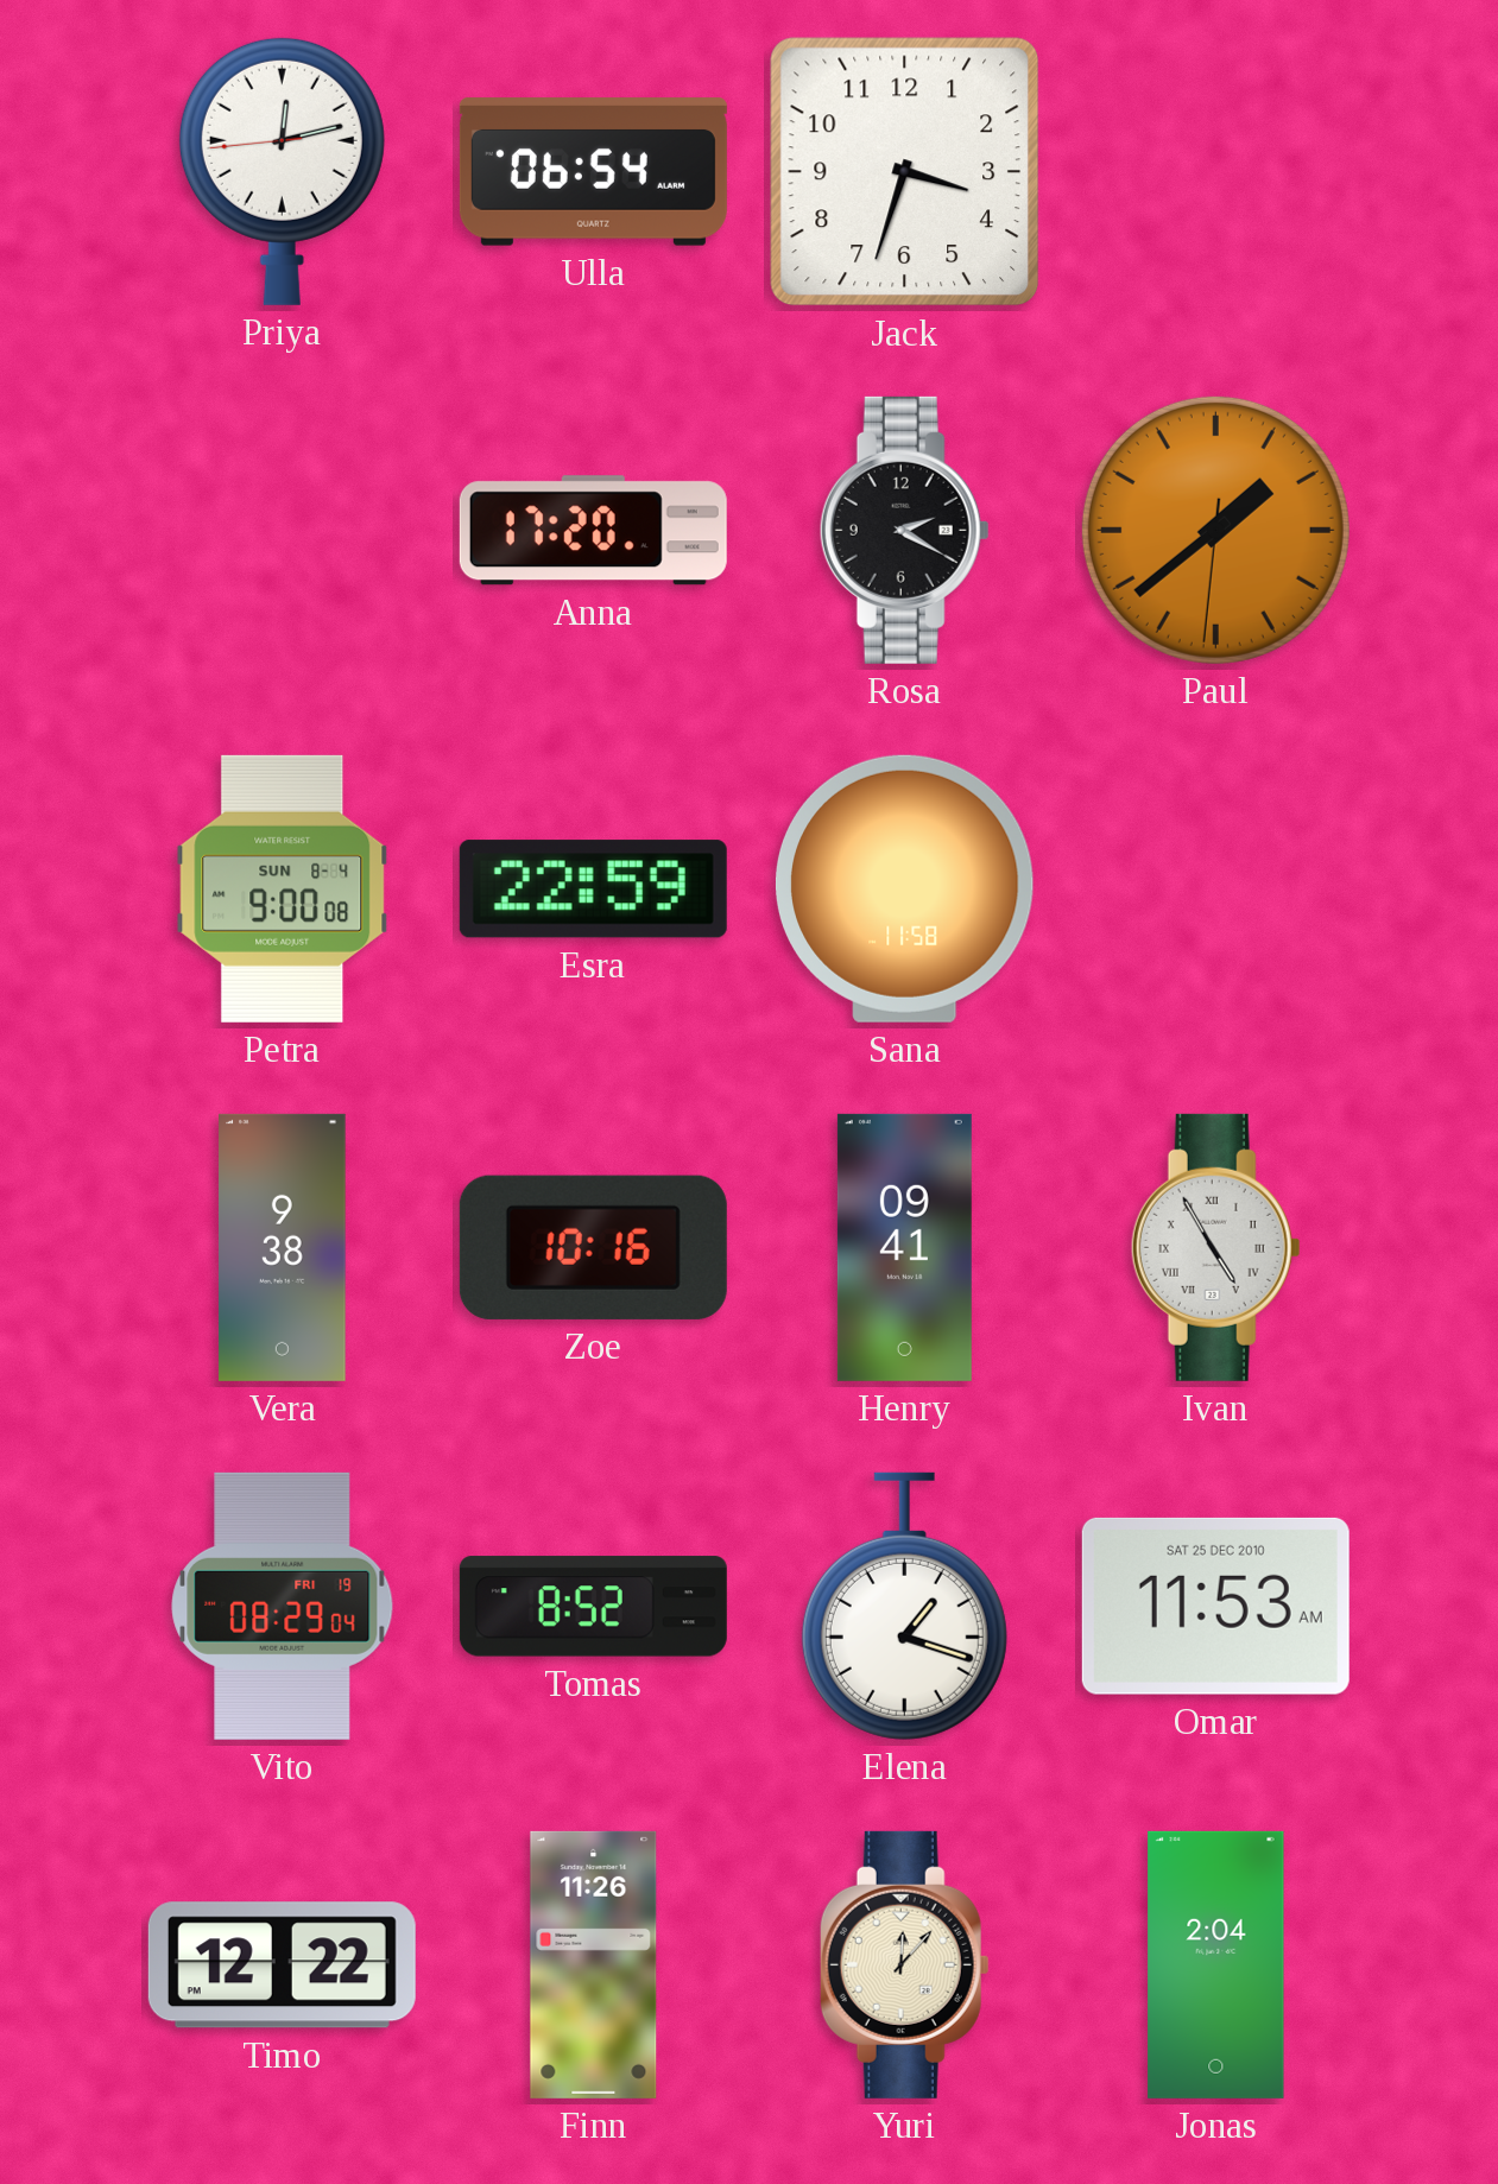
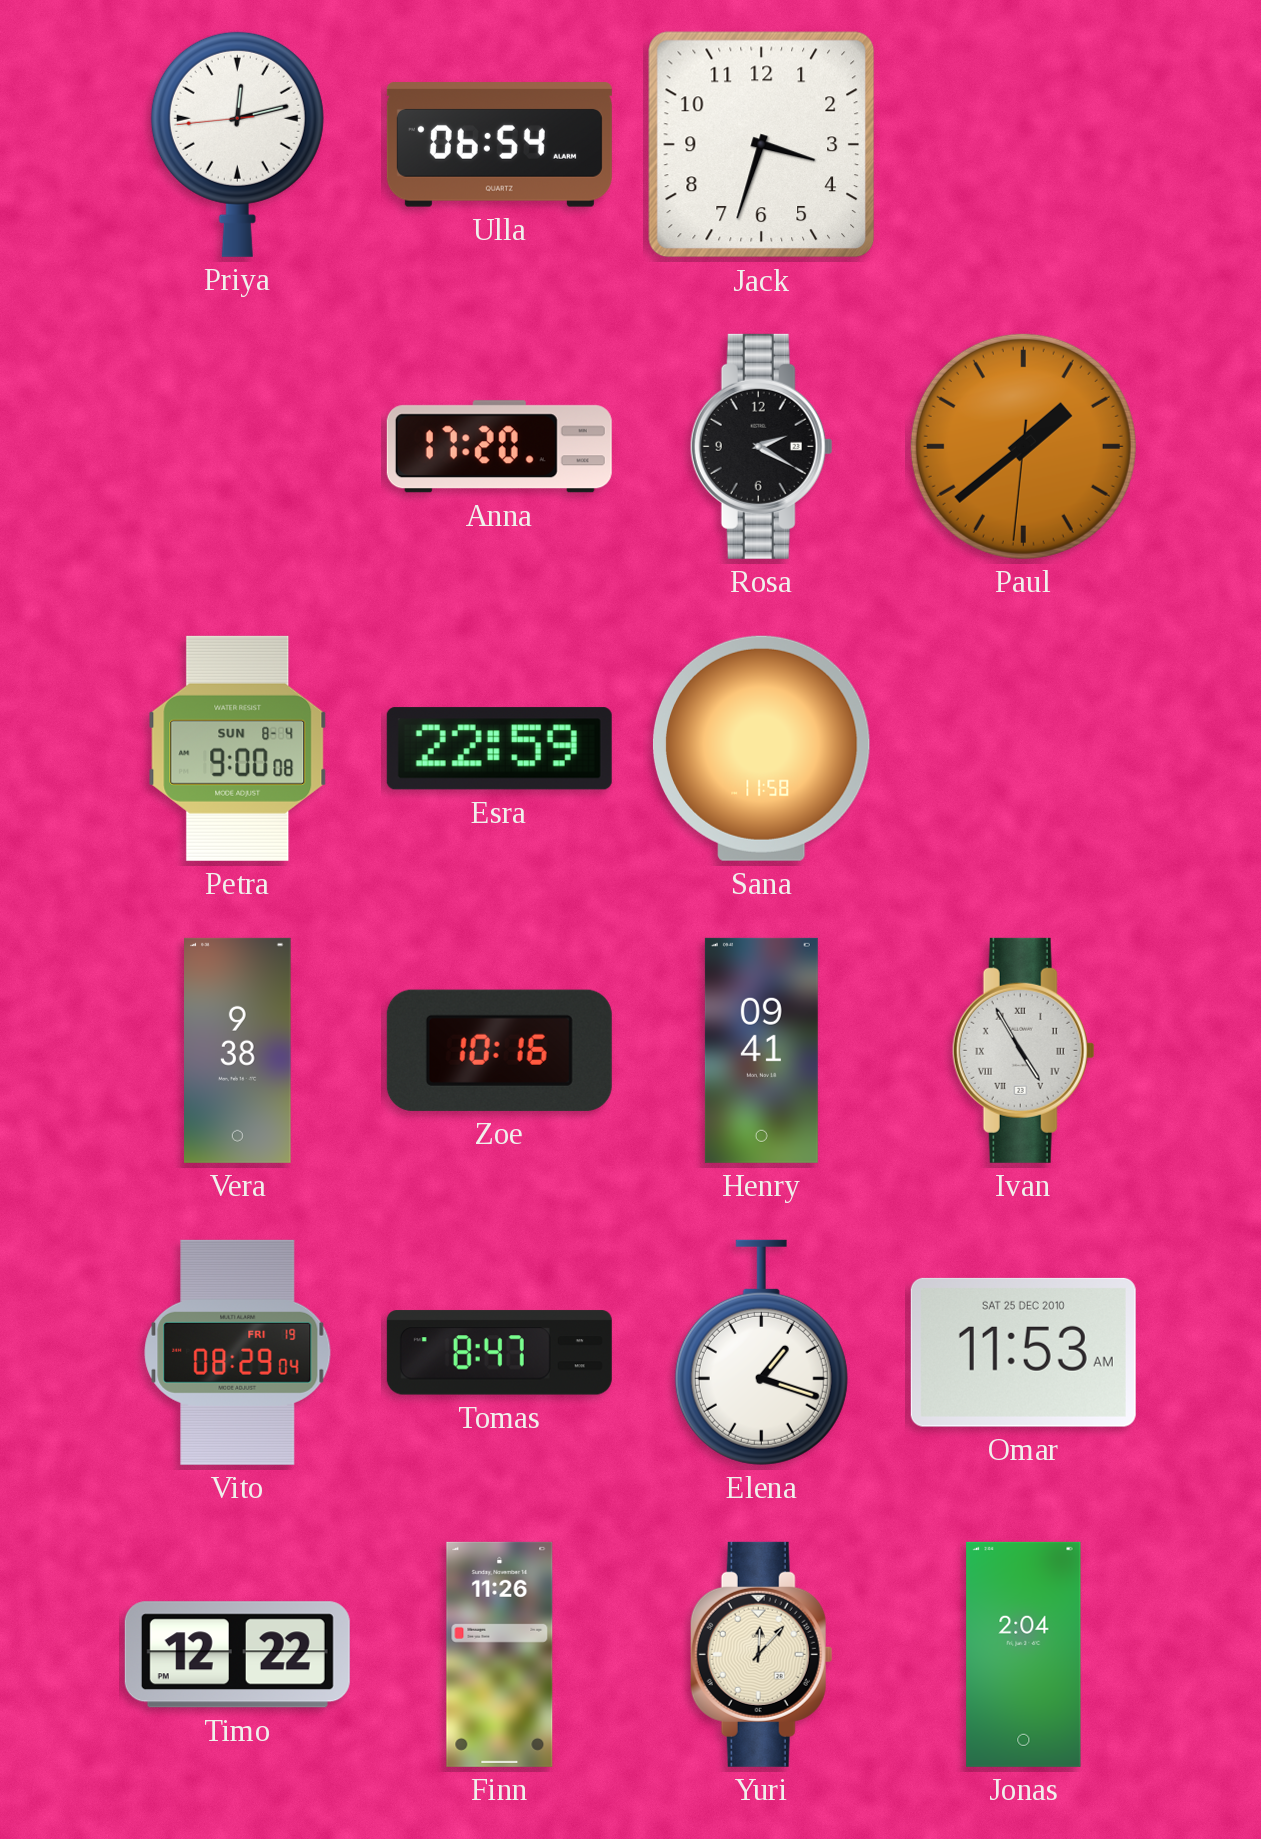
Tomas: 8:52 -> 8:47 (499, 1353)
